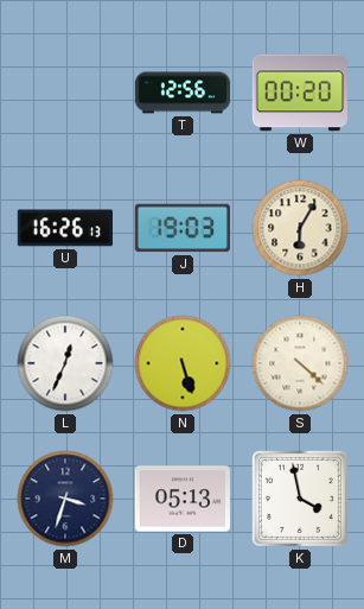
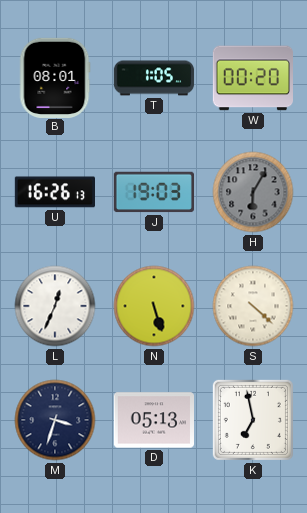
B: none -> 08:01 (55, 77)
T: 12:56 -> 1:05 (154, 78)
H dial: cream -> grey (253, 192)
K: 3:58 -> 6:58 (253, 420)
